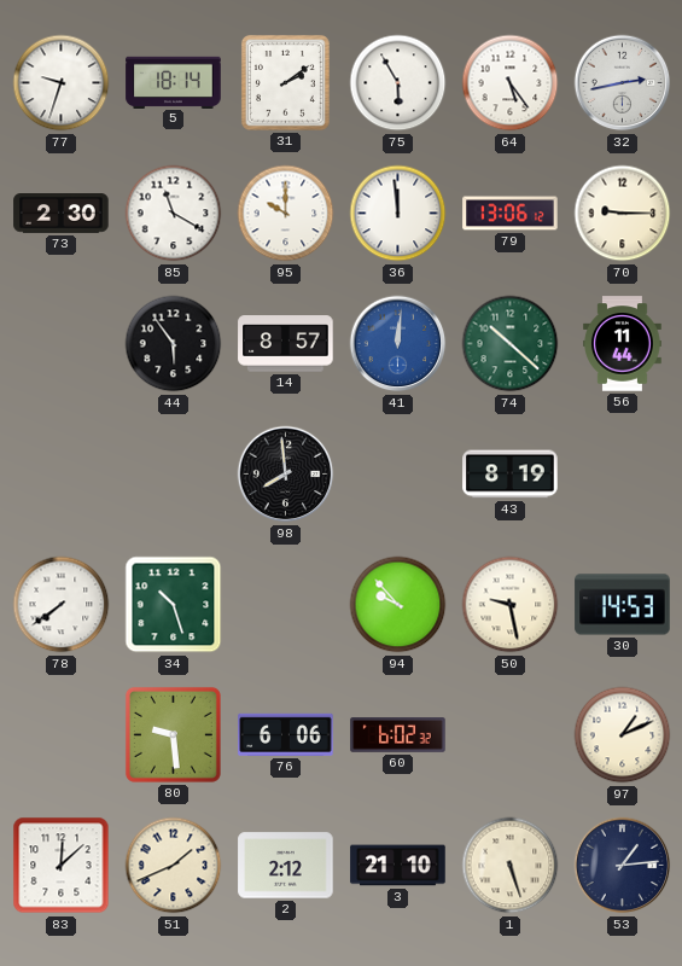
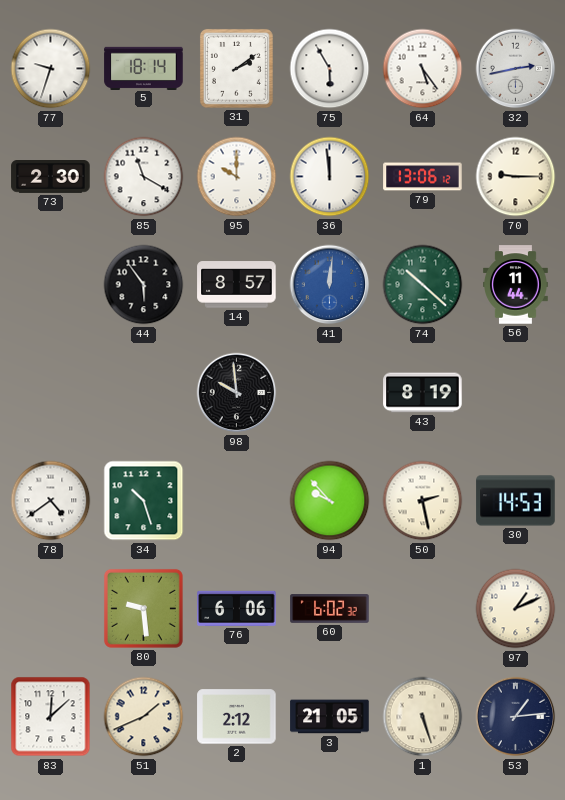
98: 7:59 -> 9:59 (237, 393)
78: 7:39 -> 4:39 (51, 501)
50: 9:28 -> 2:28 (423, 501)
3: 21:10 -> 21:05 (330, 717)
